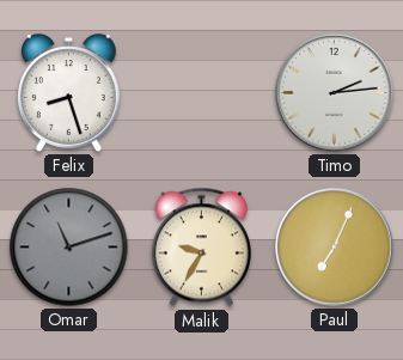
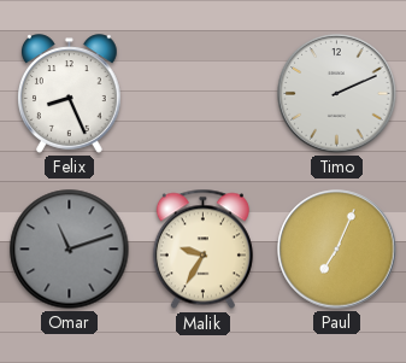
Felix: 8:27 -> 8:26 (70, 94)
Timo: 2:14 -> 2:11 (337, 94)
